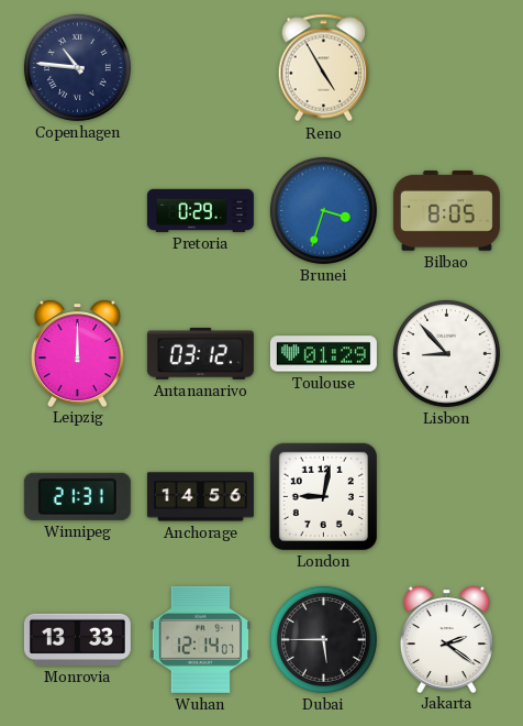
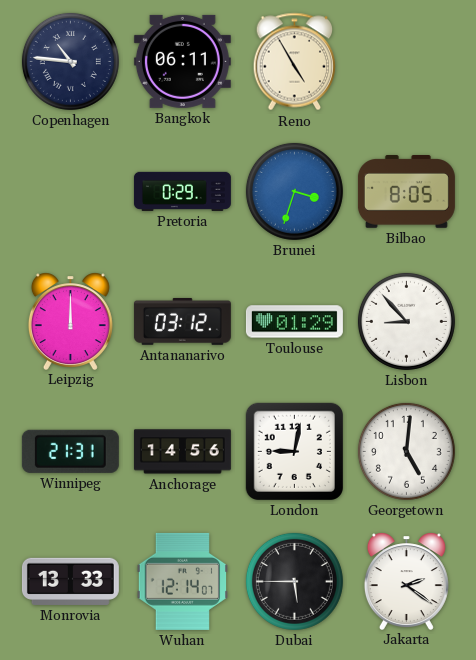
Bangkok: none -> 06:11 (182, 61)
Georgetown: none -> 5:01 (406, 451)
